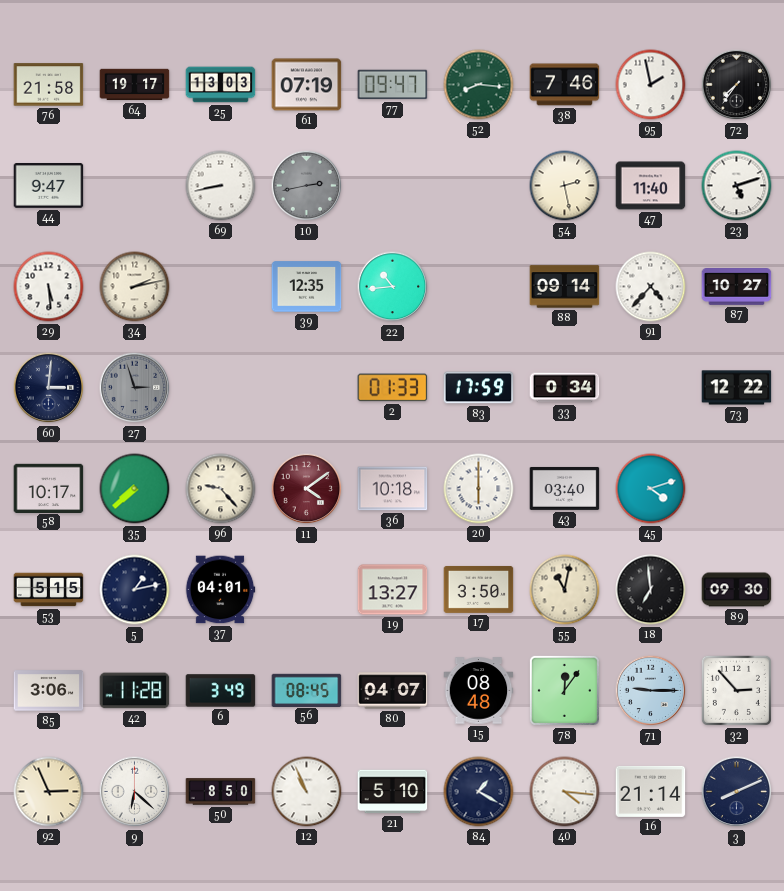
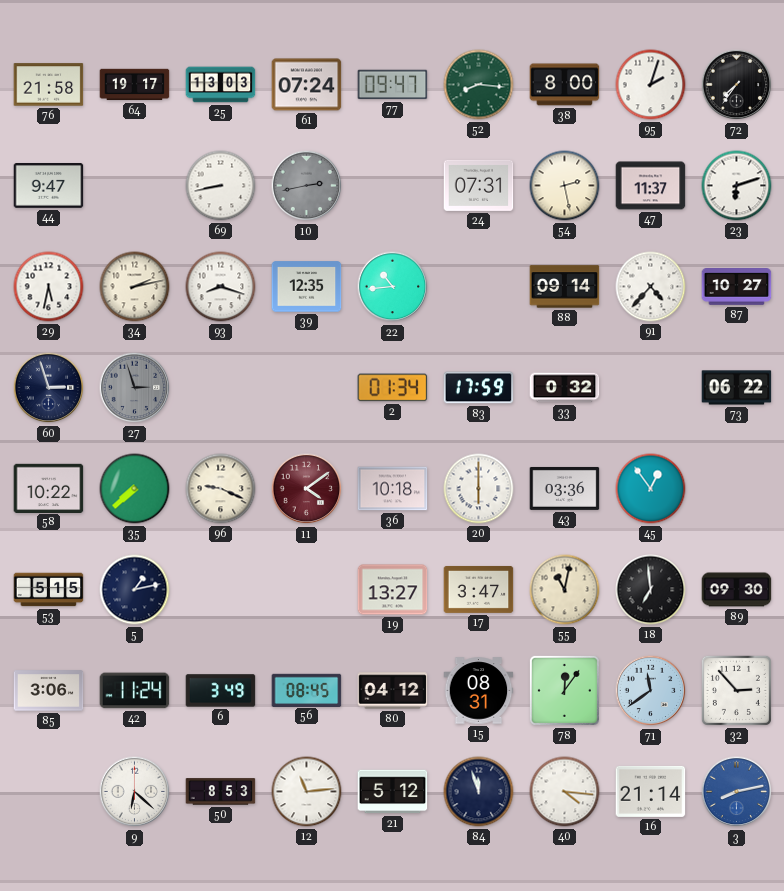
61: 07:19 -> 07:24 (307, 85)
38: 7:46 -> 8:00 (565, 85)
95: 1:58 -> 2:03 (651, 85)
24: none -> 07:31 (479, 185)
47: 11:40 -> 11:37 (651, 186)
23: 5:12 -> 6:12 (737, 186)
29: 5:29 -> 5:32 (49, 287)
93: none -> 8:18 (221, 287)
60: 3:01 -> 2:57 (49, 388)
2: 01:33 -> 01:34 (393, 388)
33: 0:34 -> 0:32 (565, 388)
73: 12:22 -> 06:22 (737, 388)
58: 10:17 -> 10:22 (49, 488)
96: 9:23 -> 9:19 (221, 489)
43: 03:40 -> 03:36 (565, 488)
45: 4:12 -> 12:54 (651, 489)
37: 04:01 -> none (220, 590)
17: 3:50 -> 3:47 (479, 589)
42: 11:28 -> 11:24 (135, 691)
80: 04:07 -> 04:12 (393, 691)
15: 08:48 -> 08:31 (479, 691)
71: 9:15 -> 11:39 (651, 691)
92: 2:56 -> none (49, 792)
50: 8:50 -> 8:53 (221, 792)
12: 10:56 -> 11:14 (307, 792)
21: 5:10 -> 5:12 (393, 792)
84: 1:20 -> 11:57 (479, 792)
3: 8:11 -> 8:13 (737, 792)
3 dial: navy -> blue (737, 792)
